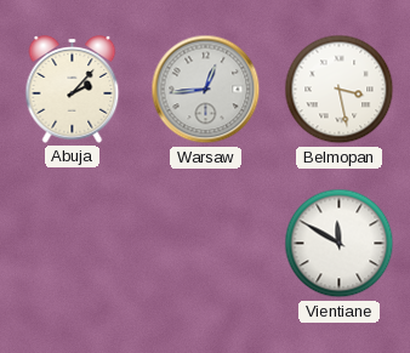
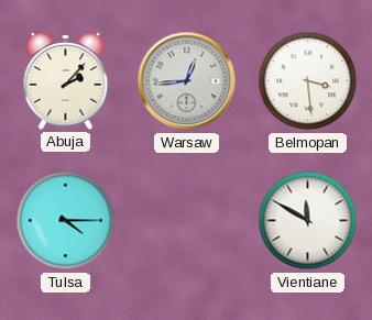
Belmopan: 3:28 -> 3:29 (308, 81)
Tulsa: none -> 4:15 (66, 221)
